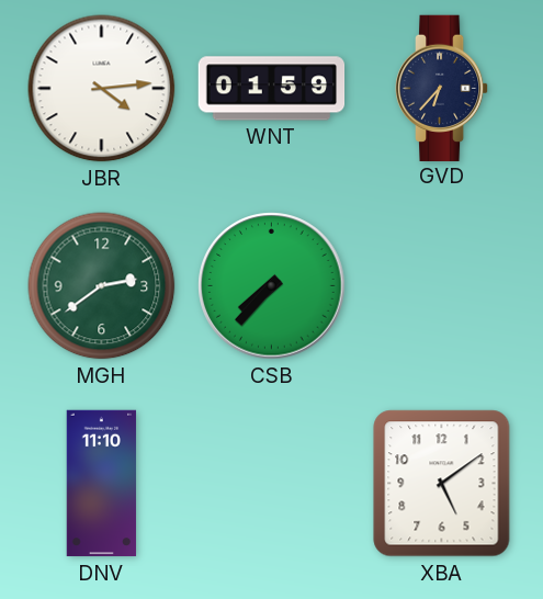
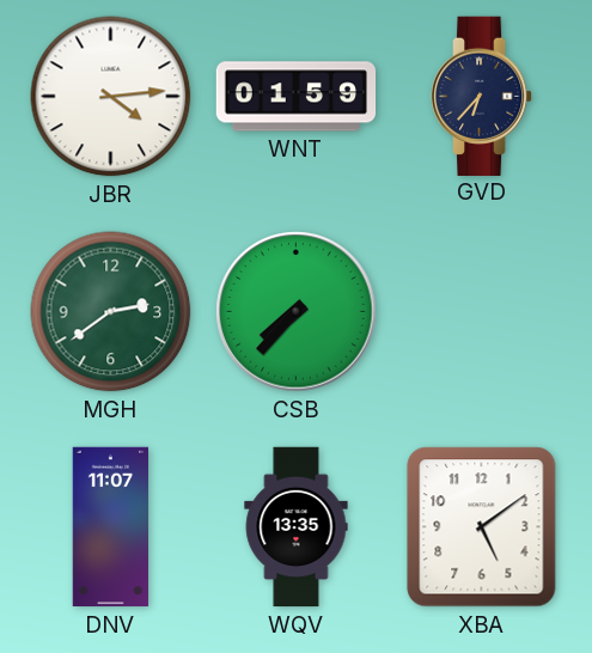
DNV: 11:10 -> 11:07 (111, 527)
WQV: none -> 13:35 (297, 527)
